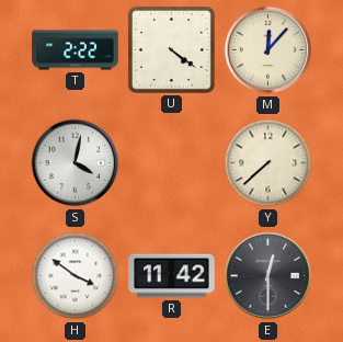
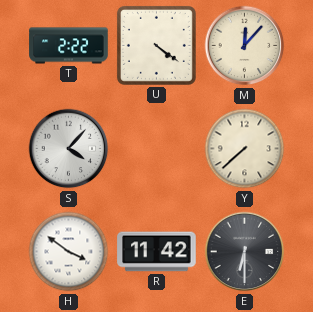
S: 4:02 -> 4:07 (69, 149)
E: 12:30 -> 6:30 (245, 252)
